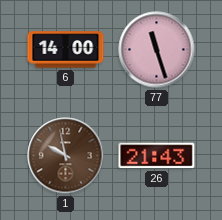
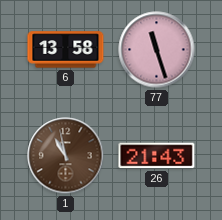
6: 14:00 -> 13:58 (66, 50)
1: 9:58 -> 10:58 (66, 156)
